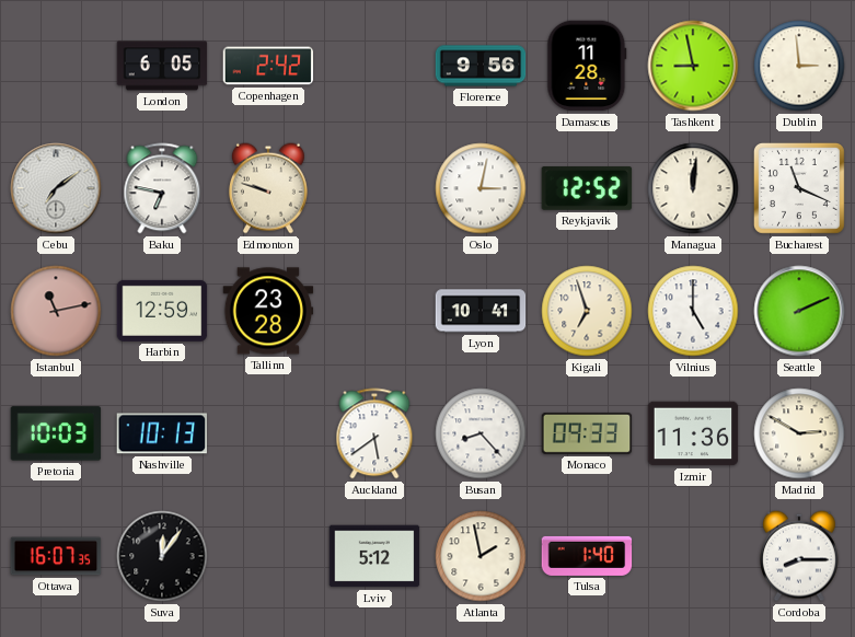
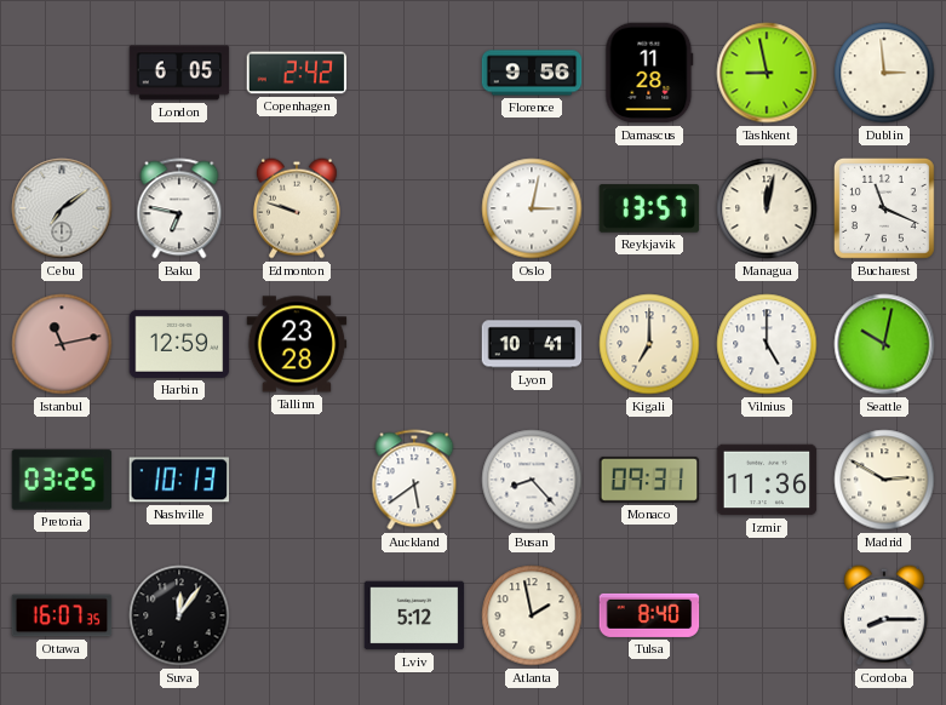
Reykjavik: 12:52 -> 13:57 (649, 208)
Managua: 12:01 -> 12:02 (767, 208)
Kigali: 6:57 -> 7:00 (649, 344)
Seattle: 2:11 -> 10:02 (884, 344)
Pretoria: 10:03 -> 03:25 (62, 480)
Monaco: 09:33 -> 09:31 (649, 480)
Tulsa: 1:40 -> 8:40 (649, 615)
